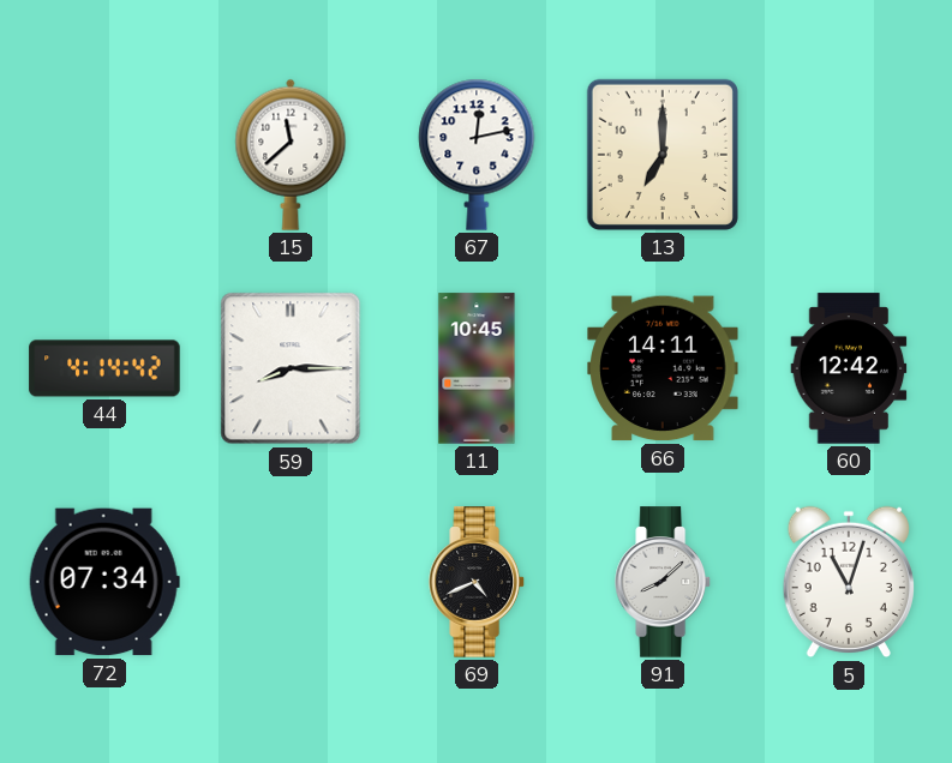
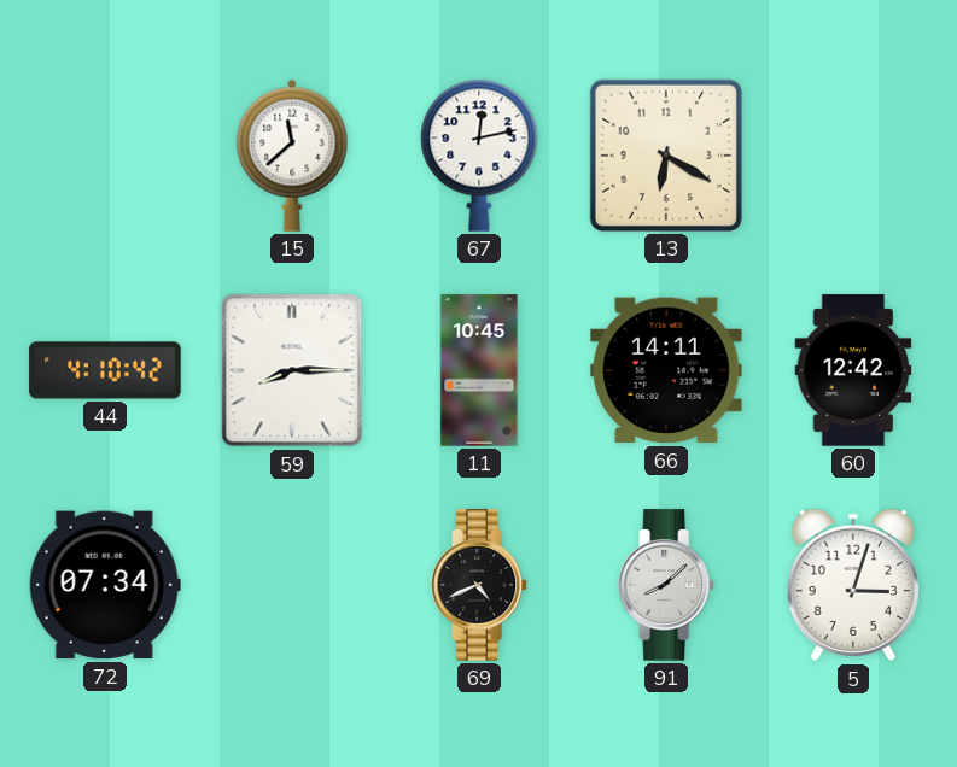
13: 7:00 -> 6:20 (666, 156)
44: 4:14 -> 4:10 (105, 370)
5: 11:03 -> 3:03 (852, 585)
